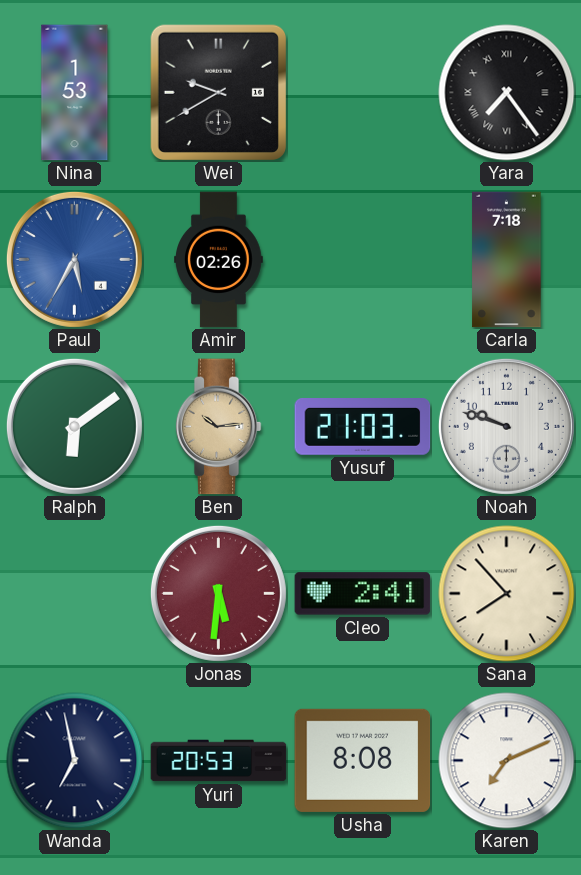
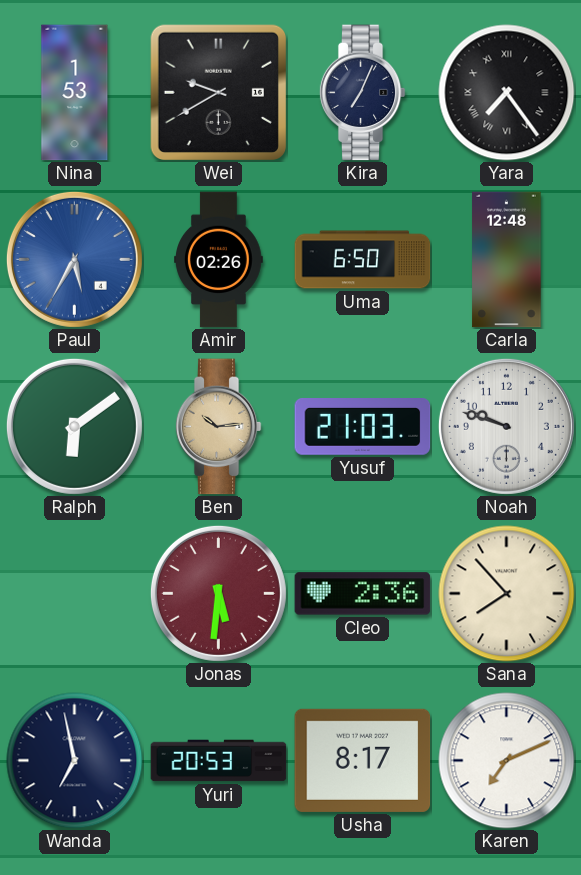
Kira: none -> 7:04 (362, 93)
Uma: none -> 6:50 (363, 260)
Carla: 7:18 -> 12:48 (507, 260)
Cleo: 2:41 -> 2:36 (363, 594)
Usha: 8:08 -> 8:17 (363, 760)
